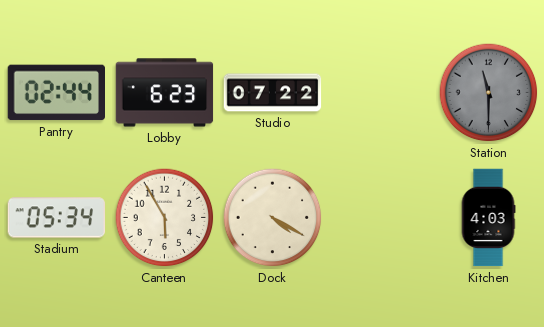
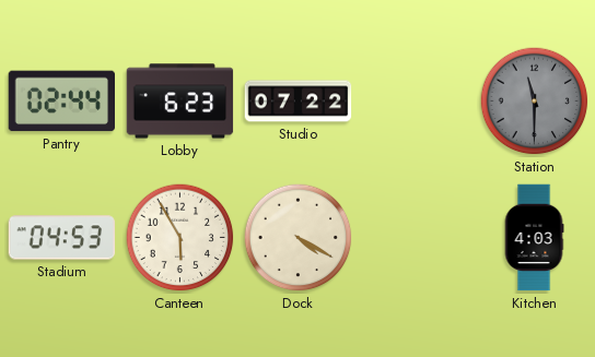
Stadium: 05:34 -> 04:53 (62, 238)
